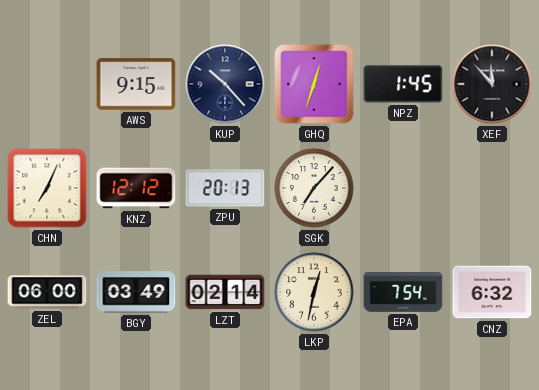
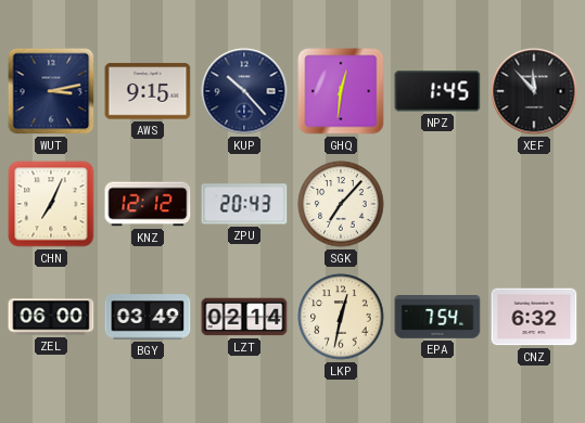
WUT: none -> 3:13 (51, 91)
GHQ: 12:33 -> 12:31 (341, 91)
ZPU: 20:13 -> 20:43 (244, 204)
